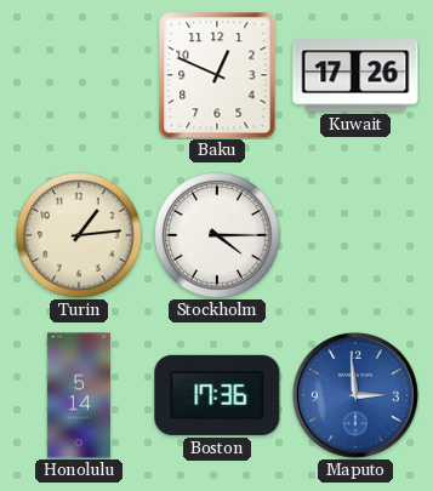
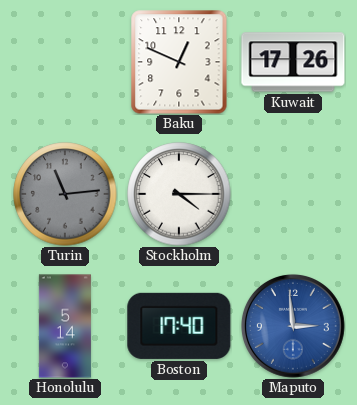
Turin: 1:14 -> 11:14 (65, 194)
Turin dial: cream -> grey (65, 194)
Boston: 17:36 -> 17:40 (179, 326)
